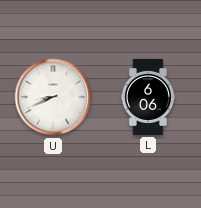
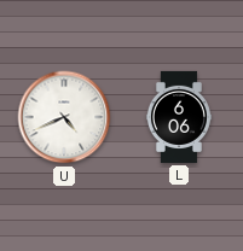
U: 8:41 -> 4:41 (64, 117)
